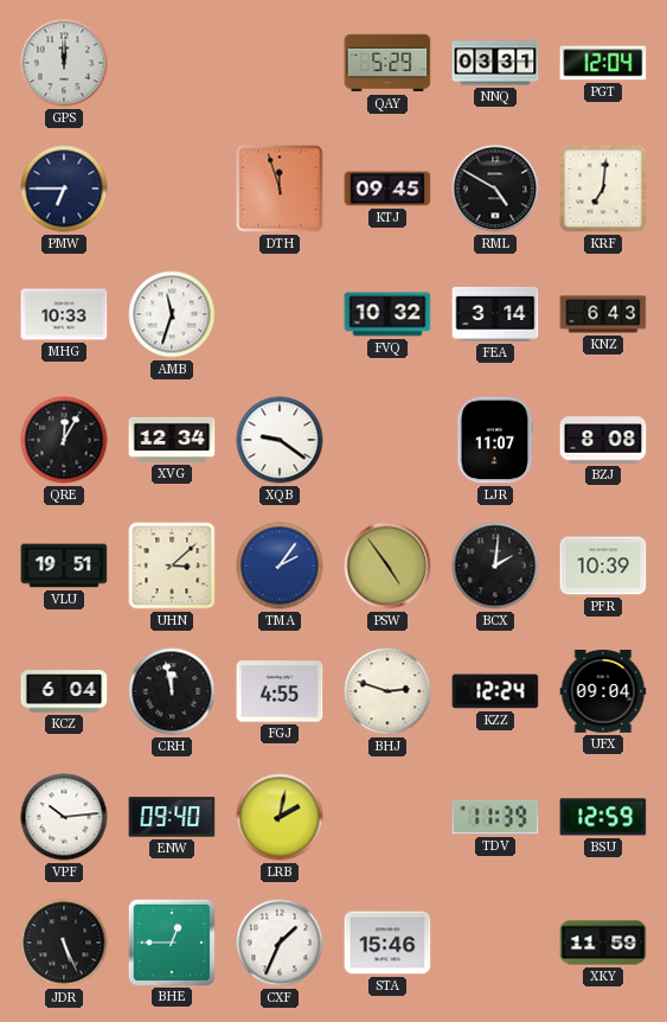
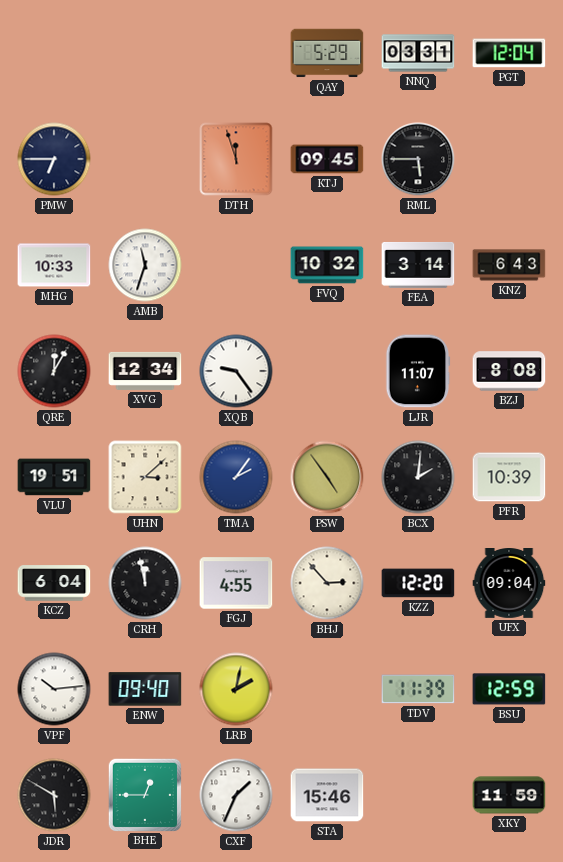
GPS: 12:00 -> none (64, 63)
RML: 4:50 -> 5:45 (418, 159)
KRF: 7:01 -> none (603, 189)
XQB: 9:21 -> 9:24 (236, 371)
BHJ: 2:48 -> 2:53 (327, 583)
KZZ: 12:24 -> 12:20 (418, 583)
JDR: 5:26 -> 5:50 (54, 795)
